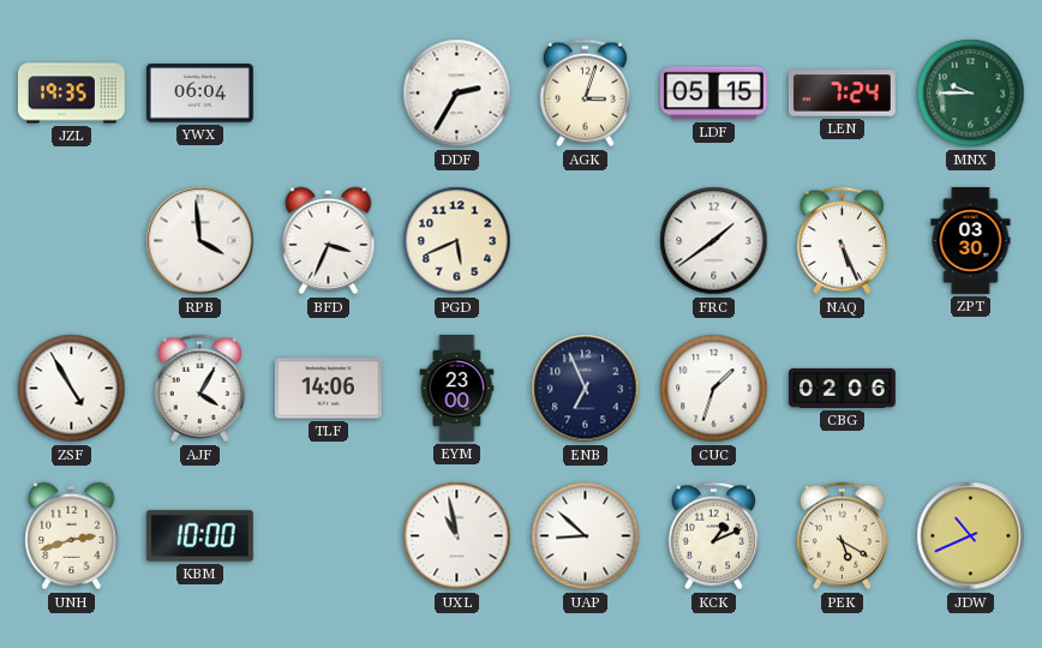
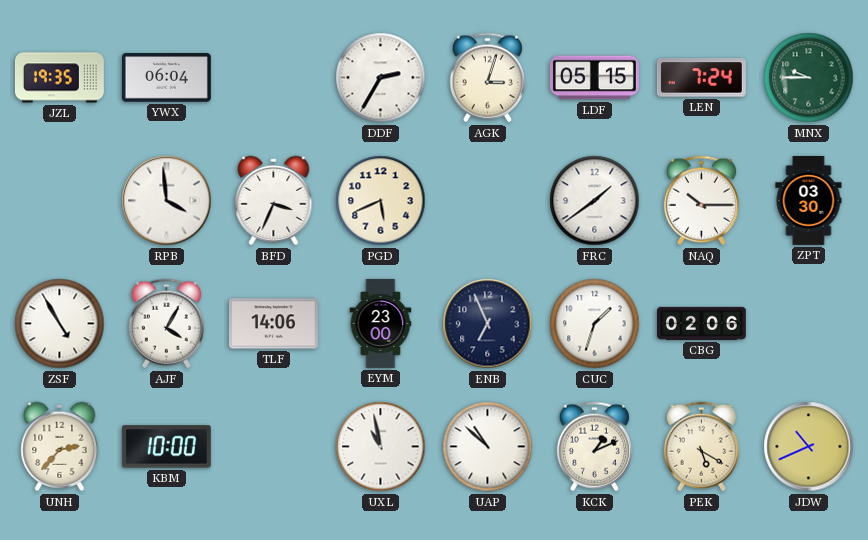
NAQ: 5:26 -> 10:15 (701, 201)
UNH: 2:42 -> 2:37 (60, 447)
UAP: 8:52 -> 10:52 (488, 447)
